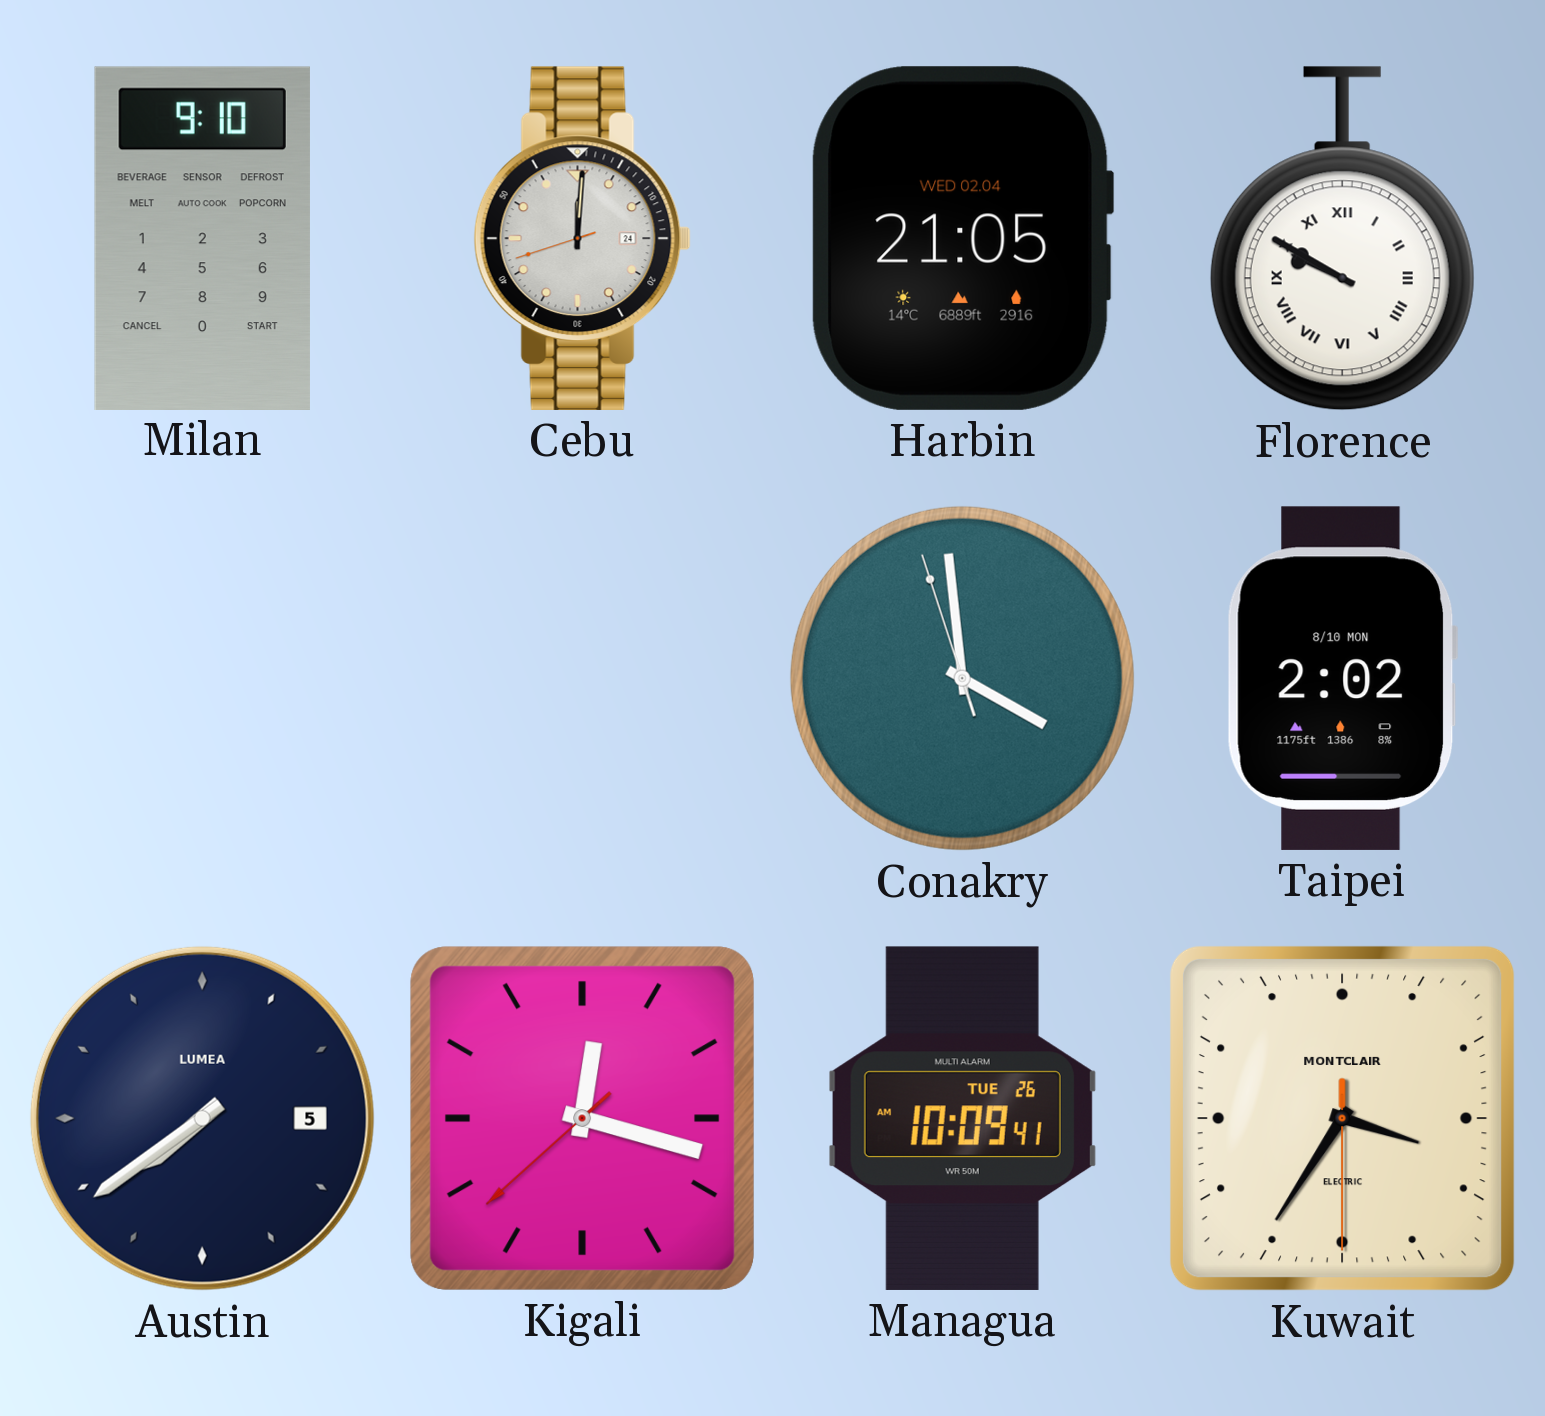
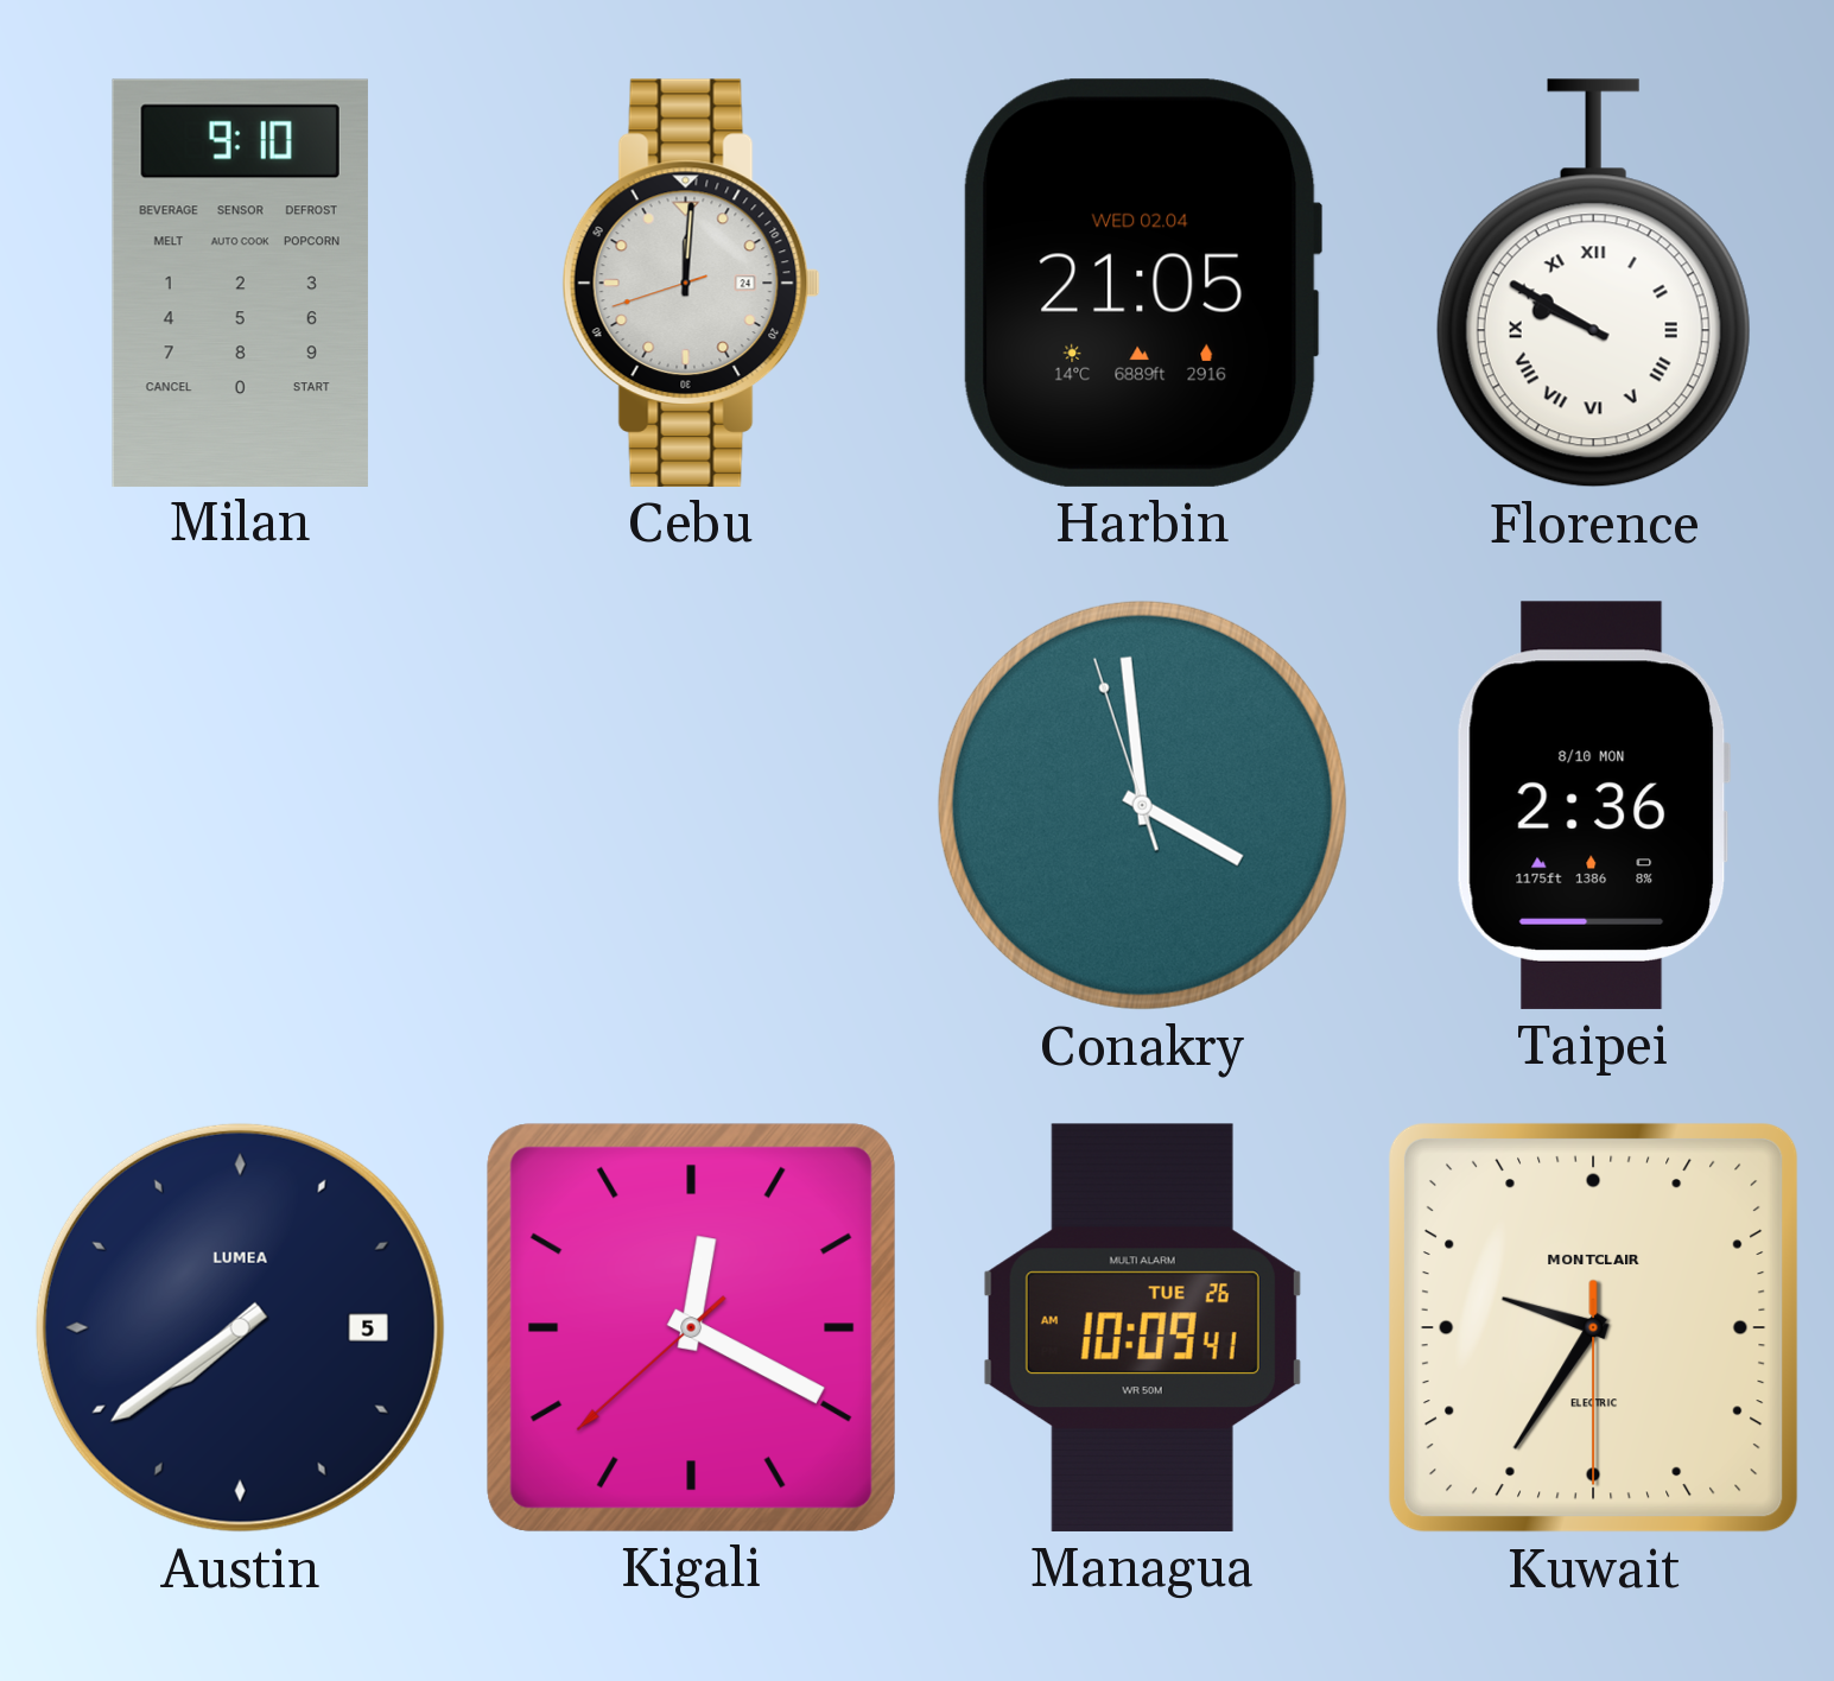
Taipei: 2:02 -> 2:36 (1593, 805)
Kigali: 12:17 -> 12:19 (691, 1327)
Kuwait: 3:35 -> 9:35 (1593, 1327)
